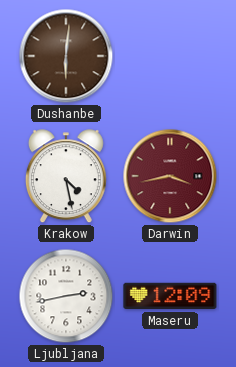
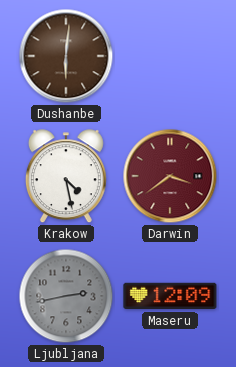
Darwin: 3:43 -> 3:39 (170, 176)
Ljubljana dial: white -> grey (66, 296)
